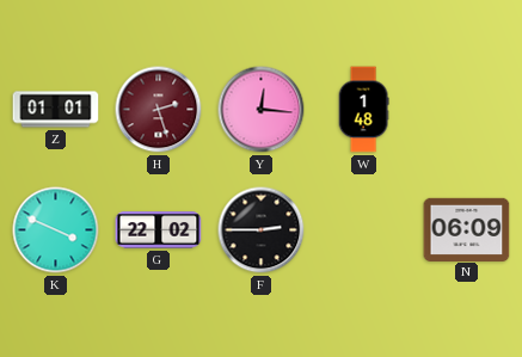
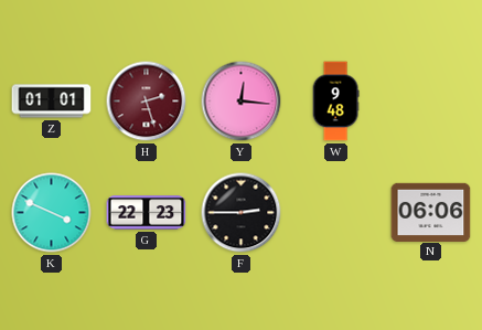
W: 1:48 -> 9:48 (335, 102)
G: 22:02 -> 22:23 (147, 213)
N: 06:09 -> 06:06 (431, 212)
